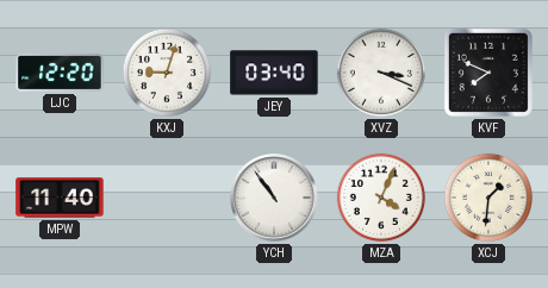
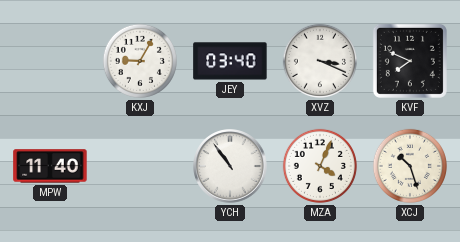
LJC: 12:20 -> none (60, 73)
KXJ: 9:03 -> 9:05 (140, 61)
XCJ: 1:31 -> 10:27 (410, 166)
